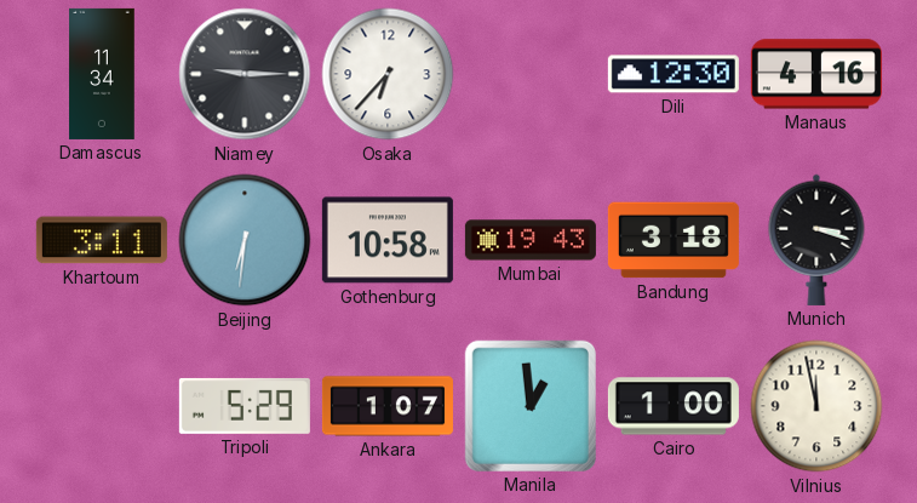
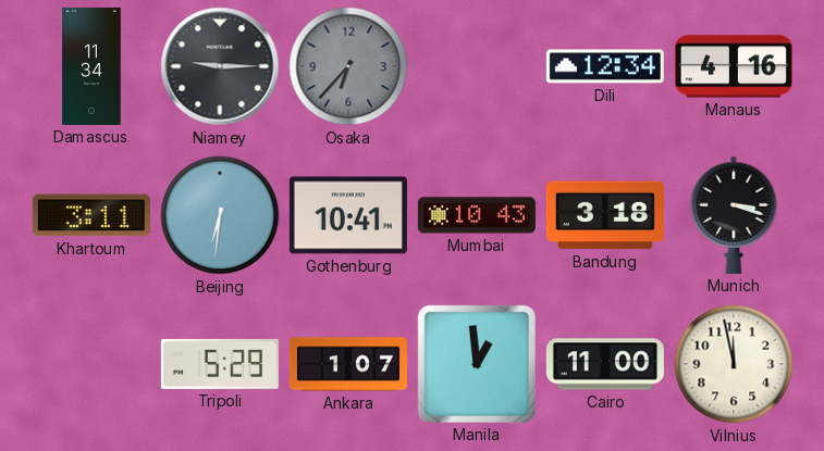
Osaka dial: white -> grey (348, 66)
Dili: 12:30 -> 12:34 (605, 66)
Gothenburg: 10:58 -> 10:41 (348, 215)
Mumbai: 19:43 -> 10:43 (477, 215)
Cairo: 1:00 -> 11:00 (605, 364)
